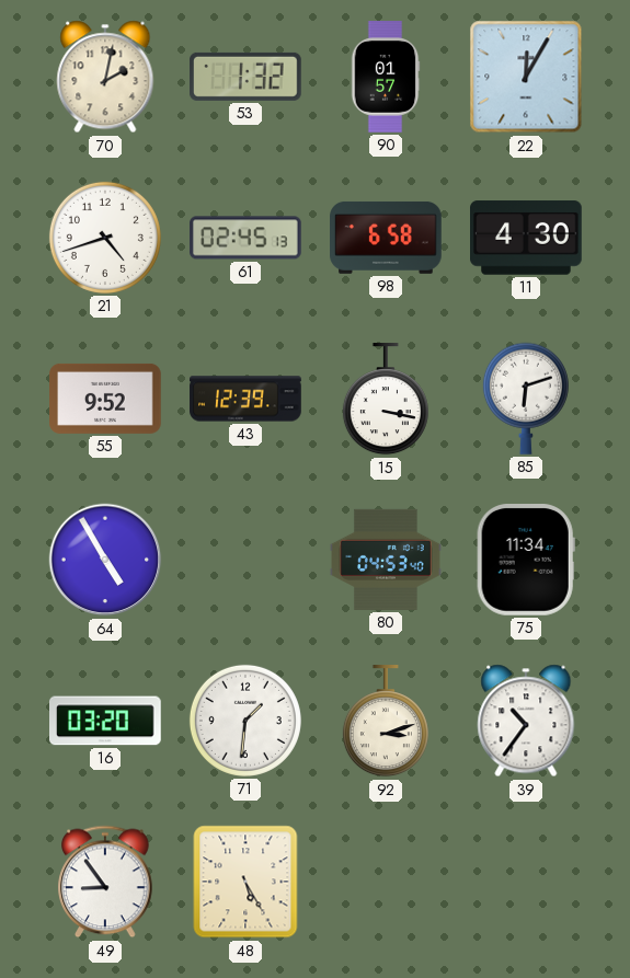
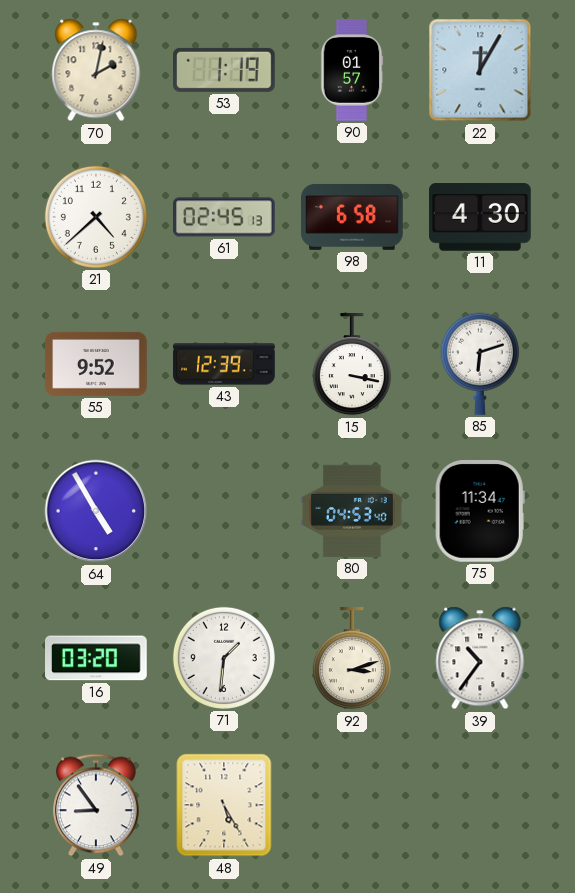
53: 1:32 -> 1:19 (225, 70)
21: 4:42 -> 4:38 (96, 217)
